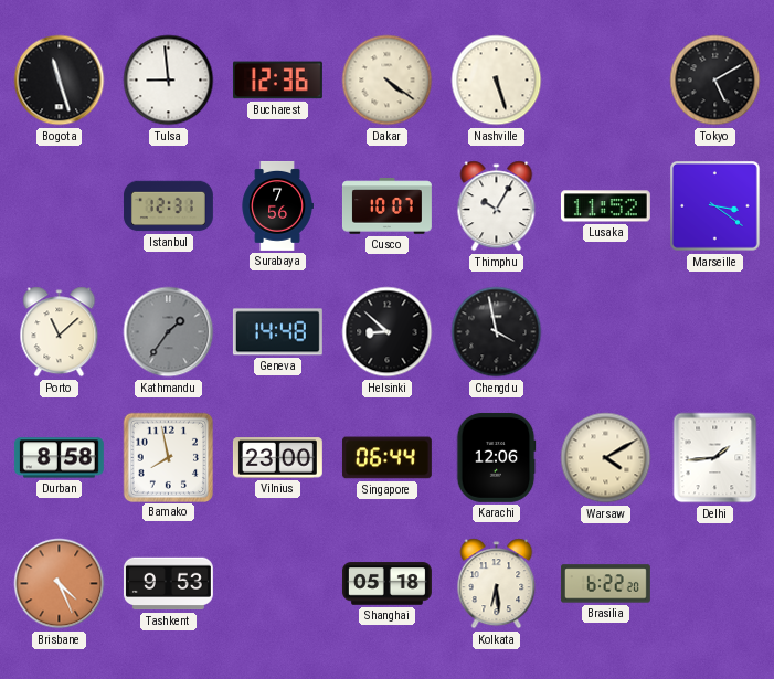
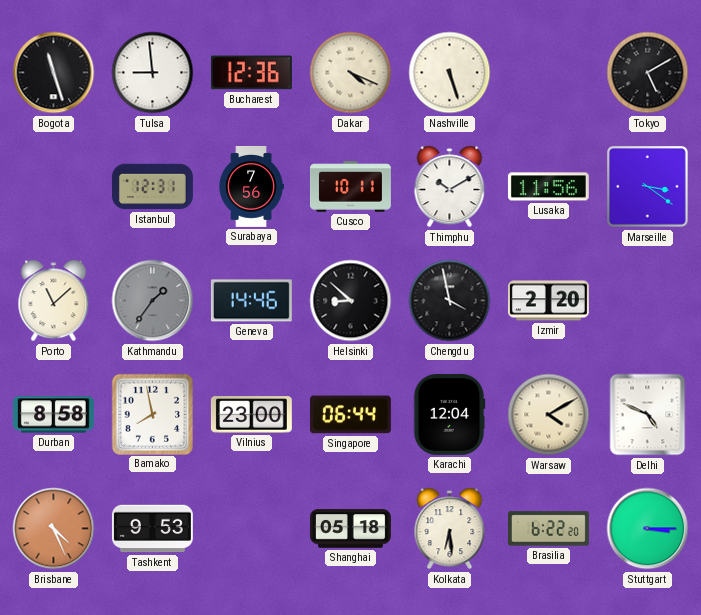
Dakar: 4:21 -> 4:19 (351, 73)
Cusco: 10:07 -> 10:11 (350, 187)
Thimphu: 10:05 -> 10:10 (450, 187)
Lusaka: 11:52 -> 11:56 (548, 187)
Geneva: 14:48 -> 14:46 (251, 301)
Izmir: none -> 2:20 (548, 301)
Karachi: 12:06 -> 12:04 (449, 414)
Delhi: 1:44 -> 4:49 (648, 415)
Stuttgart: none -> 3:15 (648, 529)
